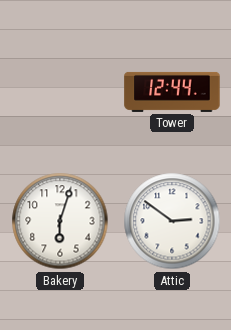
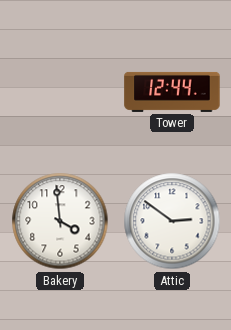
Bakery: 6:03 -> 3:59 (60, 221)
